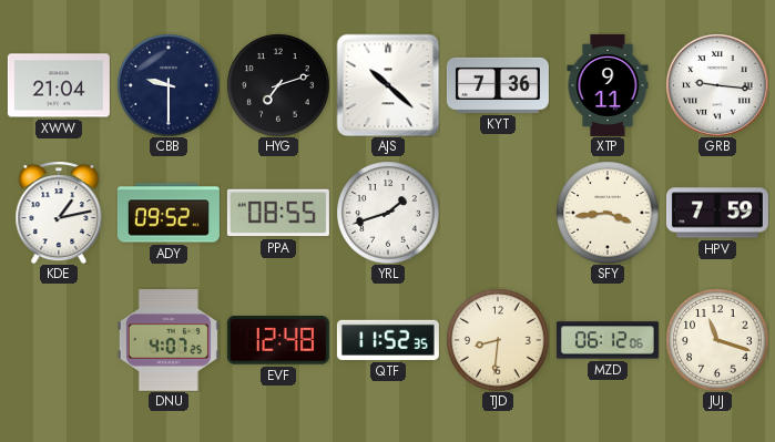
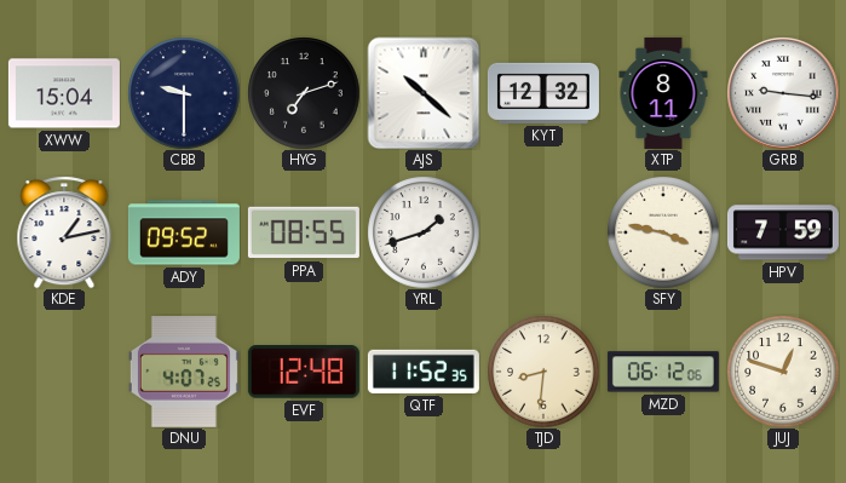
XWW: 21:04 -> 15:04 (64, 93)
KYT: 7:36 -> 12:32 (543, 93)
XTP: 9:11 -> 8:11 (663, 93)
SFY: 3:44 -> 3:47 (663, 232)
JUJ: 11:18 -> 12:48 (783, 372)
